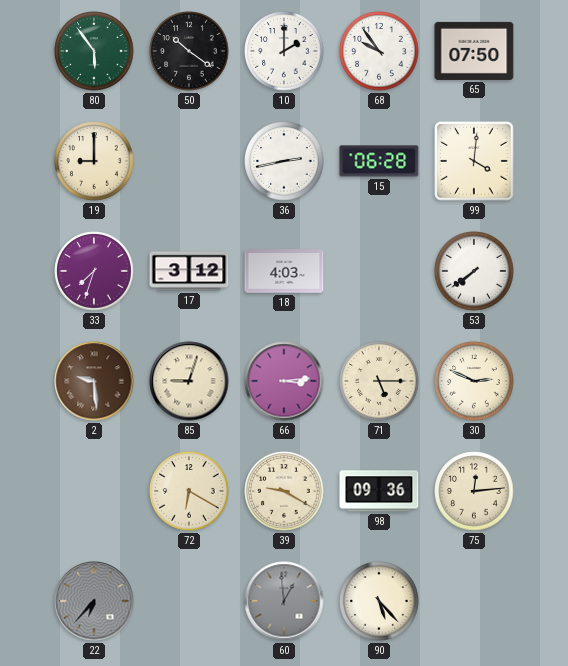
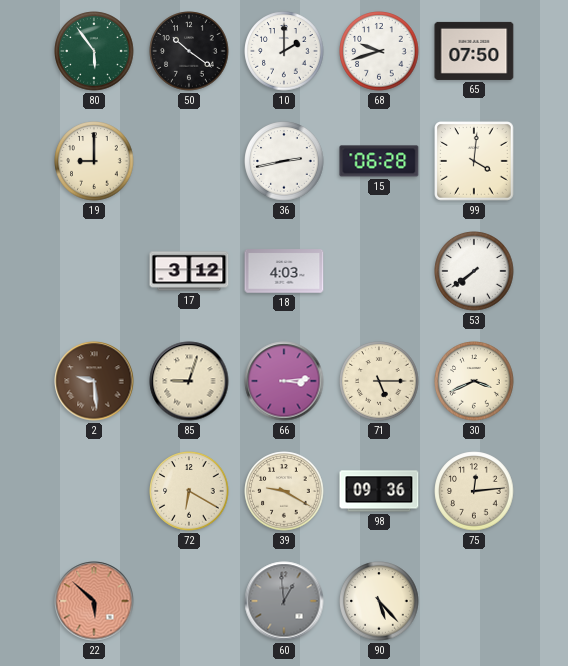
68: 9:54 -> 9:42 (379, 51)
33: 7:33 -> none (94, 271)
30: 2:49 -> 3:41 (474, 381)
22: 6:37 -> 5:52 (94, 601)
22 dial: grey -> salmon (94, 601)
